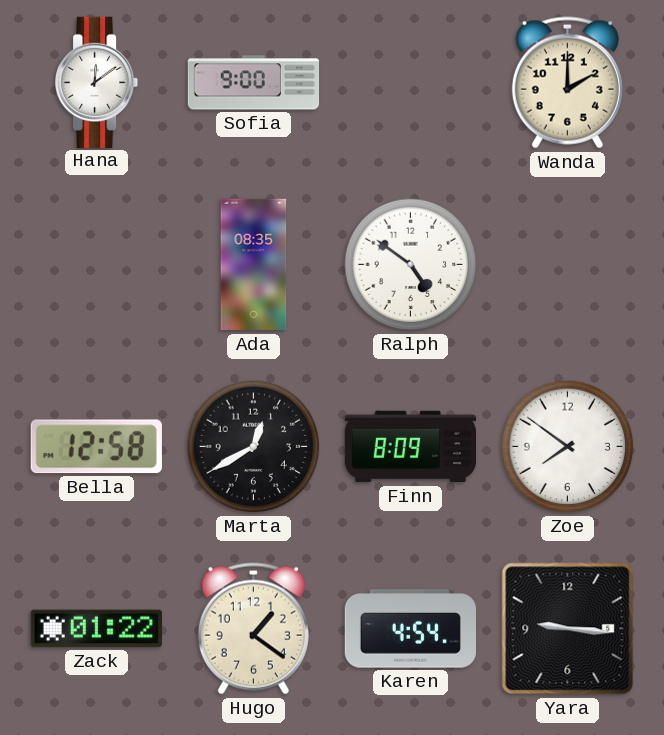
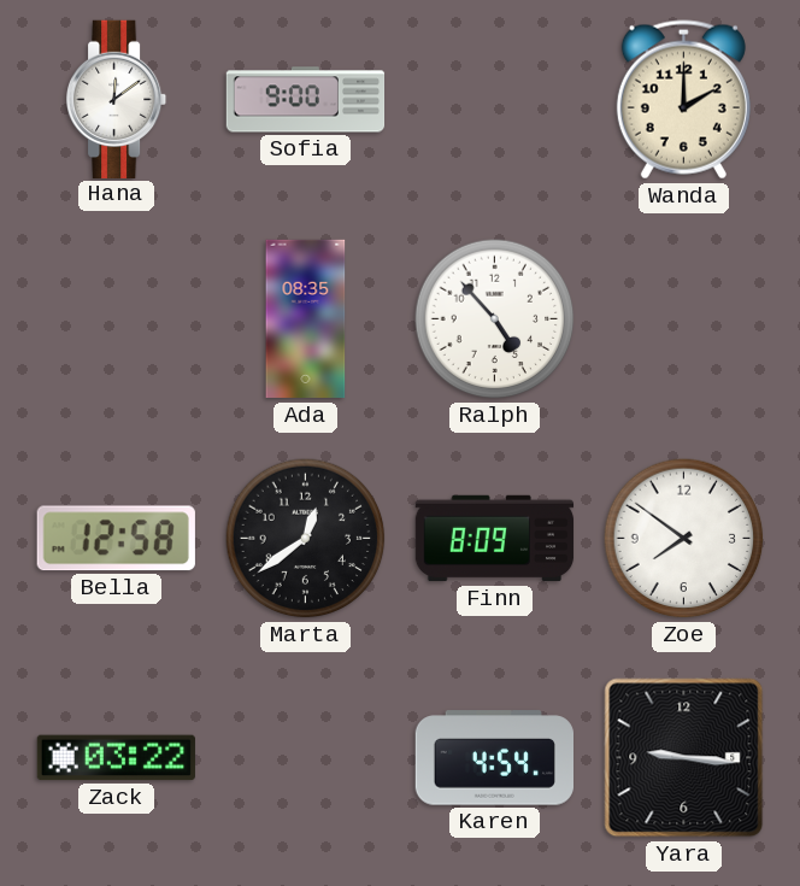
Ralph: 4:51 -> 4:53 (495, 319)
Marta: 12:40 -> 12:39 (306, 539)
Zack: 01:22 -> 03:22 (116, 758)
Hugo: 1:21 -> none (253, 629)
